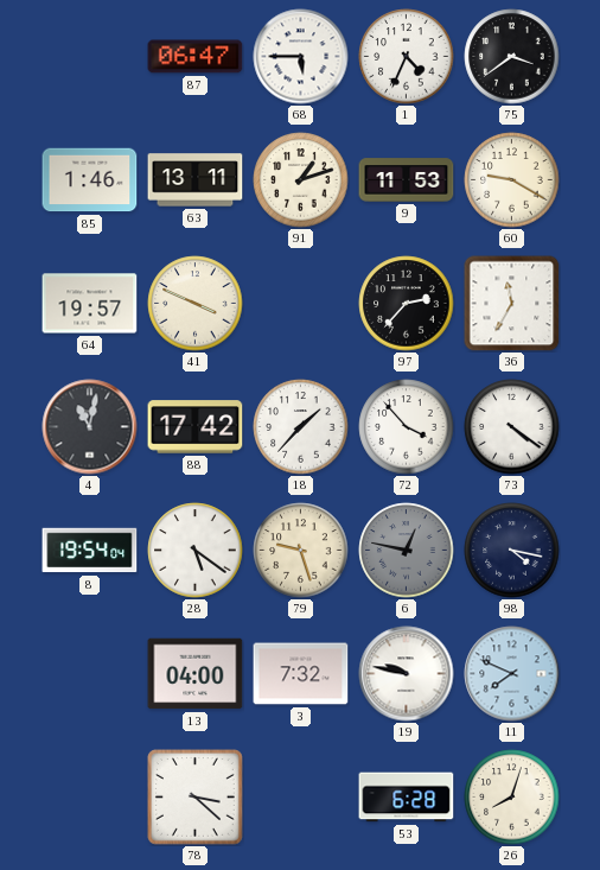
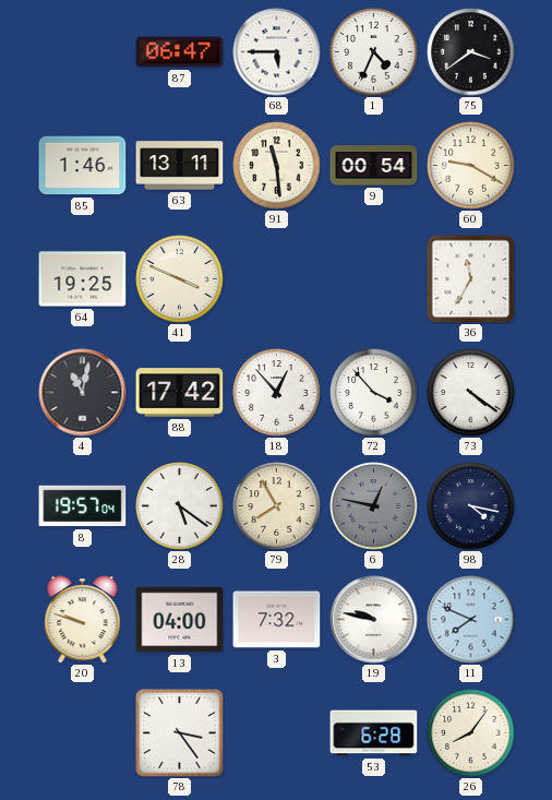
91: 1:12 -> 11:29 (277, 166)
9: 11:53 -> 00:54 (374, 166)
64: 19:57 -> 19:25 (83, 279)
97: 2:37 -> none (407, 304)
18: 1:37 -> 12:53 (277, 393)
8: 19:54 -> 19:57 (83, 506)
79: 9:27 -> 7:55 (277, 506)
20: none -> 9:48 (83, 620)
78: 3:22 -> 3:24 (180, 733)
26: 8:03 -> 8:06 (471, 733)
